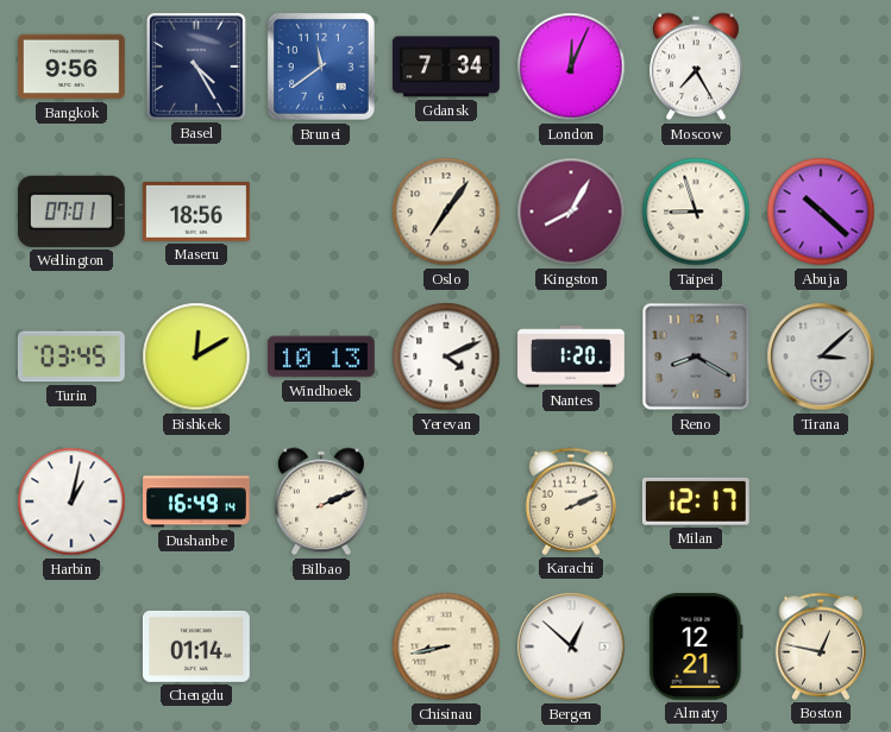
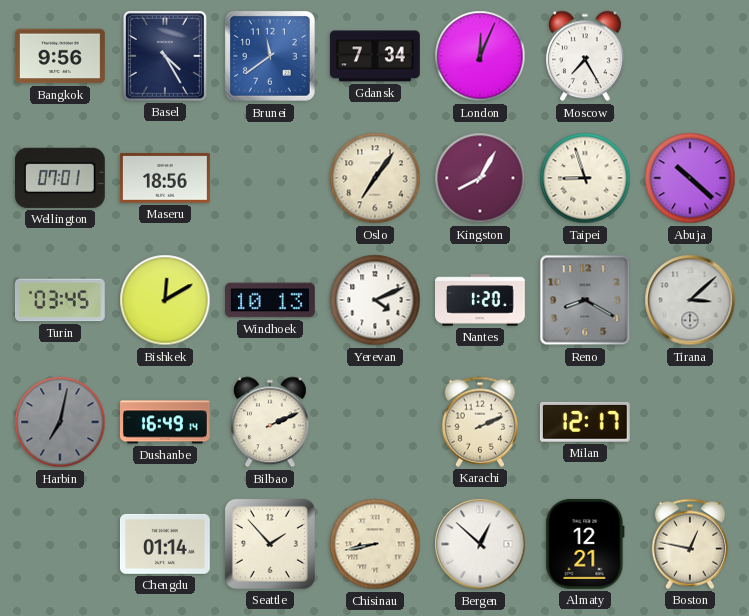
Harbin: 1:02 -> 7:02 (60, 422)
Harbin dial: white -> grey (60, 422)
Seattle: none -> 1:53 (270, 544)
